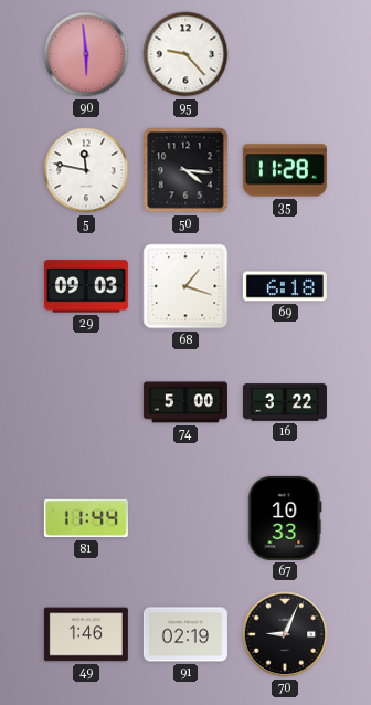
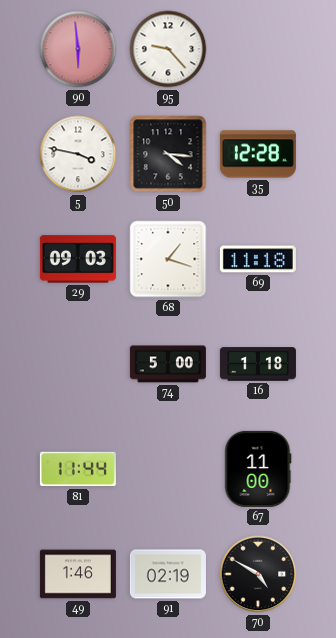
5: 11:47 -> 3:47 (78, 154)
35: 11:28 -> 12:28 (258, 154)
69: 6:18 -> 11:18 (258, 259)
16: 3:22 -> 1:18 (258, 364)
67: 10:33 -> 11:00 (258, 469)
70: 9:04 -> 4:50 (258, 574)
